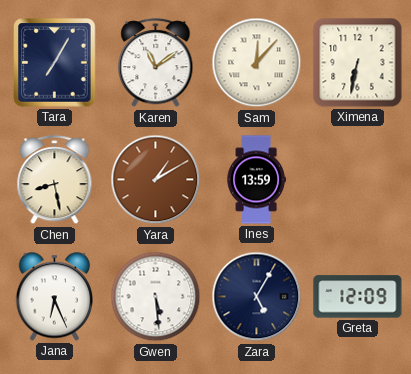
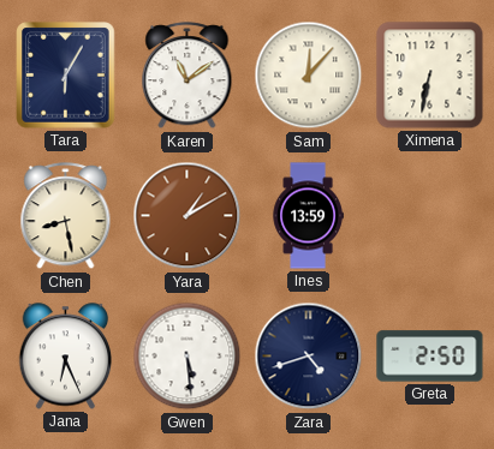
Tara: 7:05 -> 6:05 (66, 76)
Zara: 5:05 -> 4:42 (309, 357)
Greta: 12:09 -> 2:50 (430, 357)
